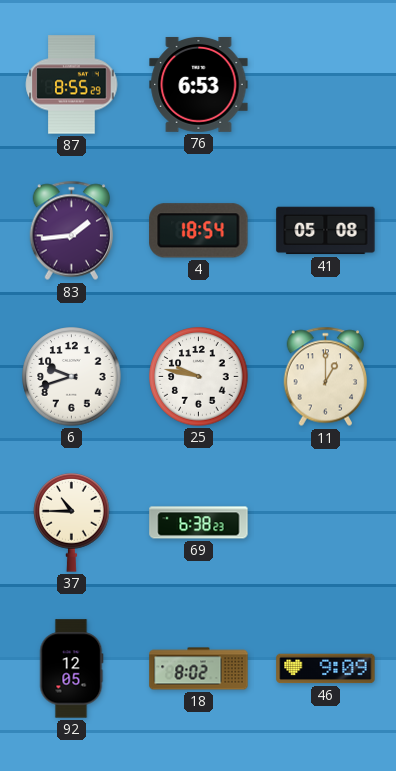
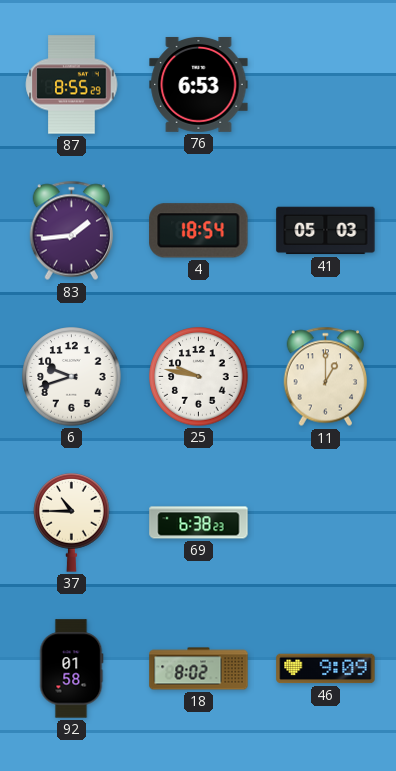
41: 05:08 -> 05:03 (326, 231)
92: 12:05 -> 01:58 (71, 669)
